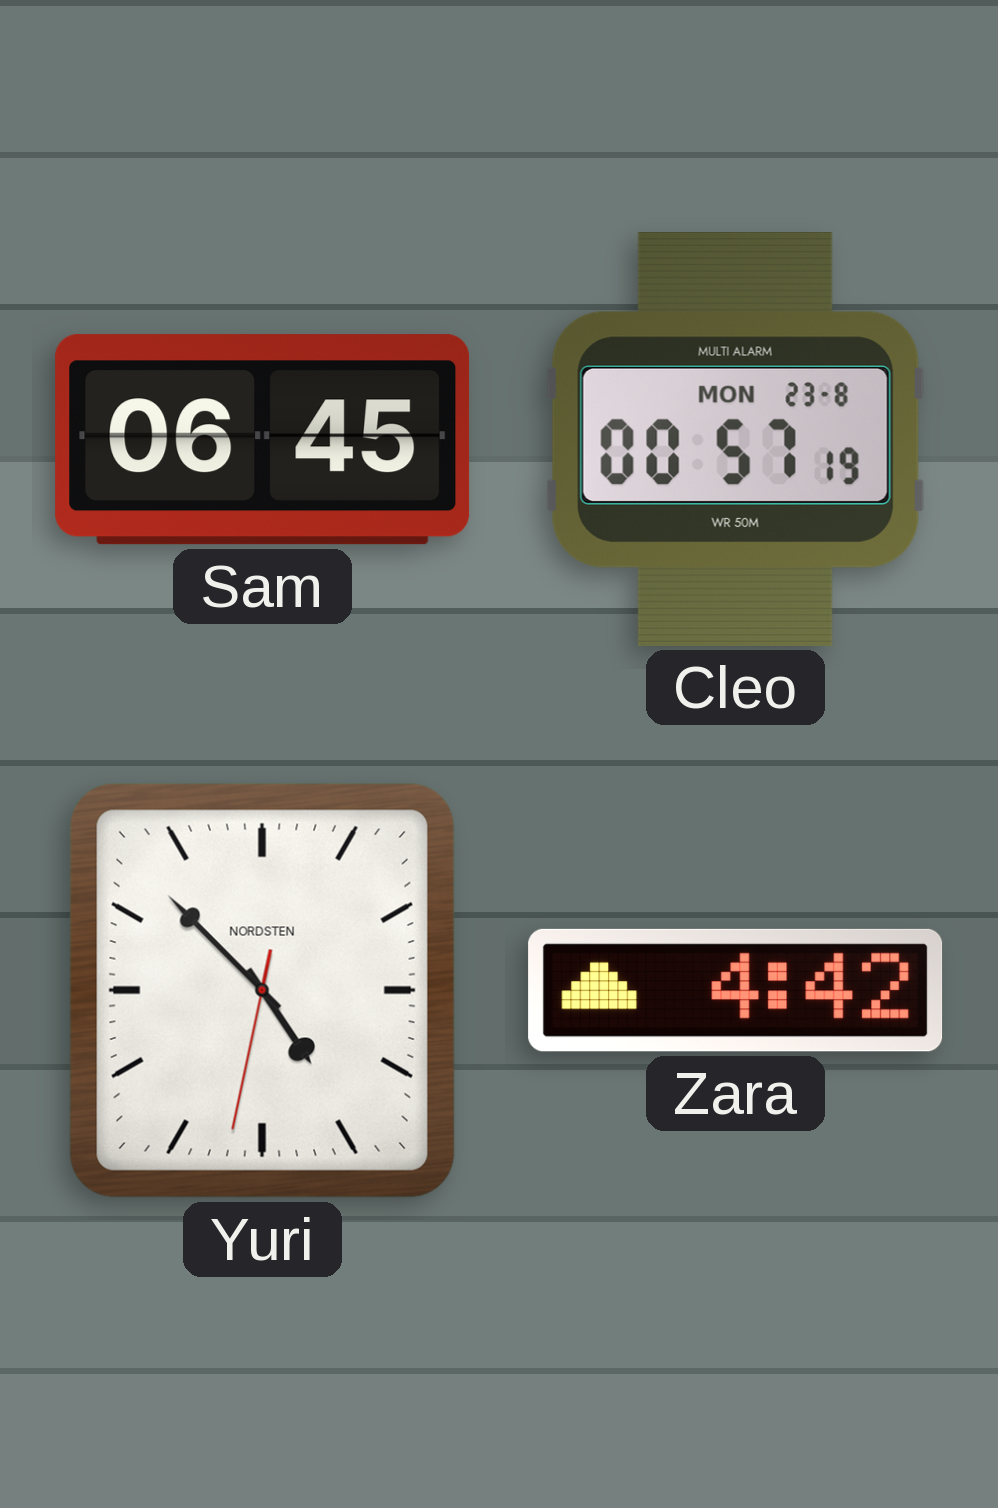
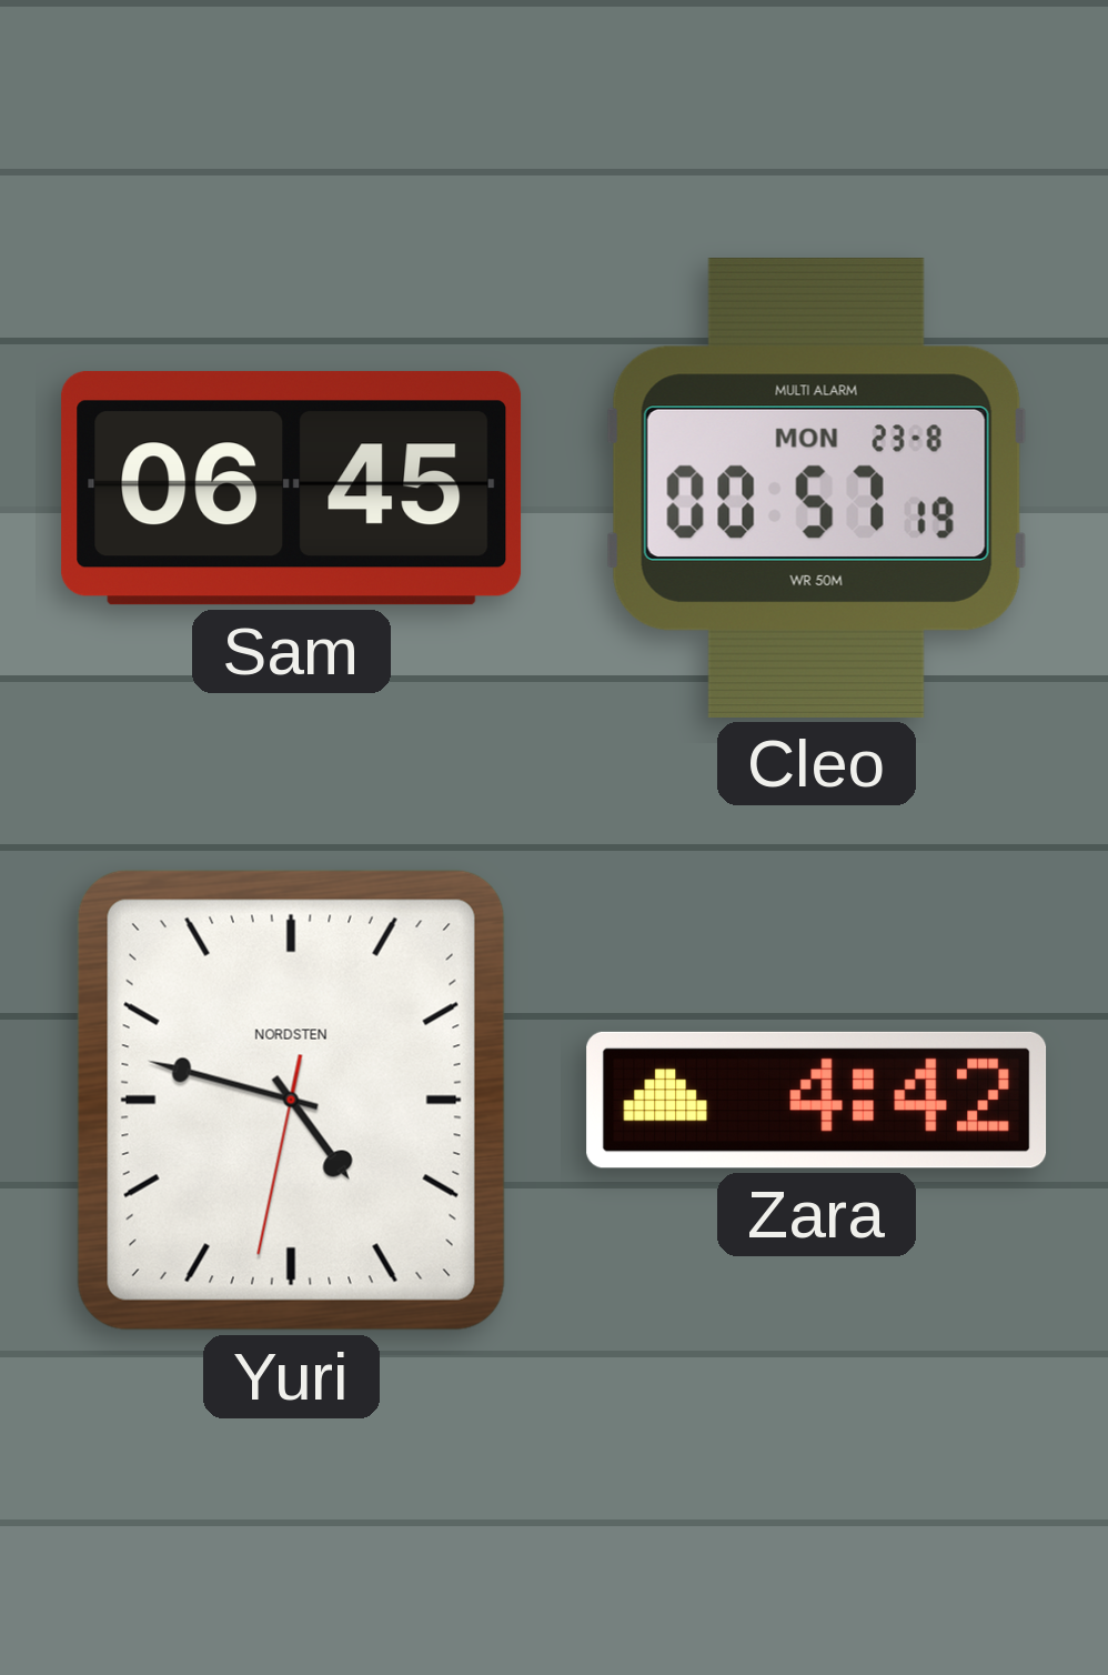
Yuri: 4:52 -> 4:47 (291, 1100)
